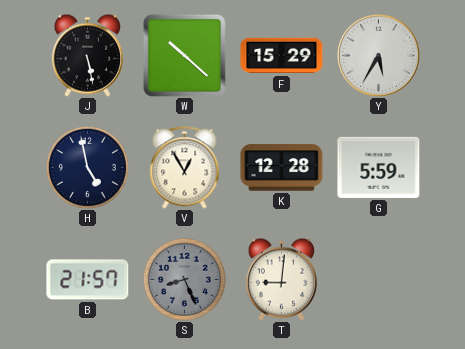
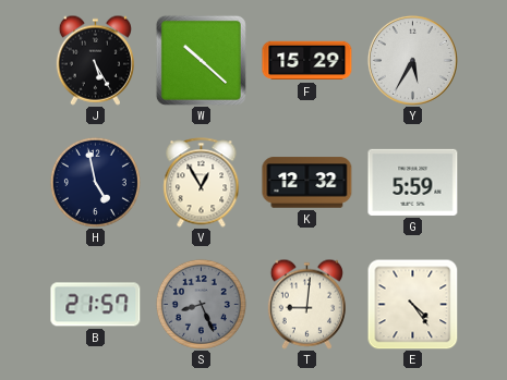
J: 5:28 -> 5:25 (95, 60)
K: 12:28 -> 12:32 (307, 183)
E: none -> 4:24 (412, 304)
